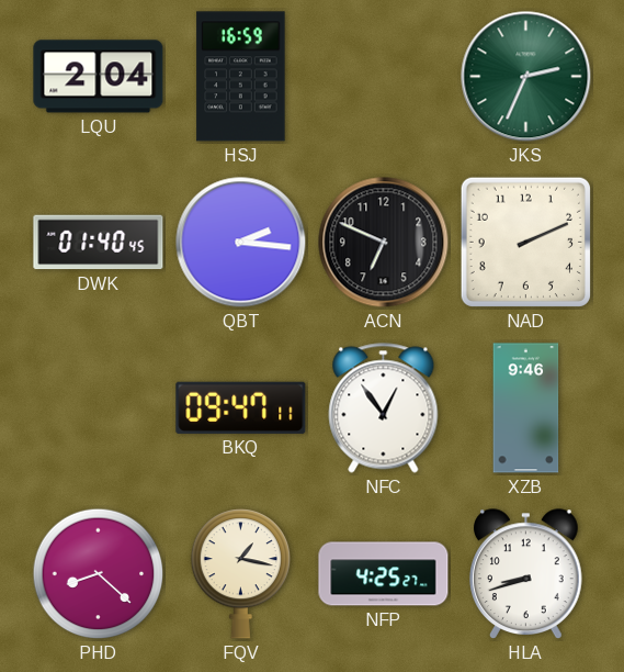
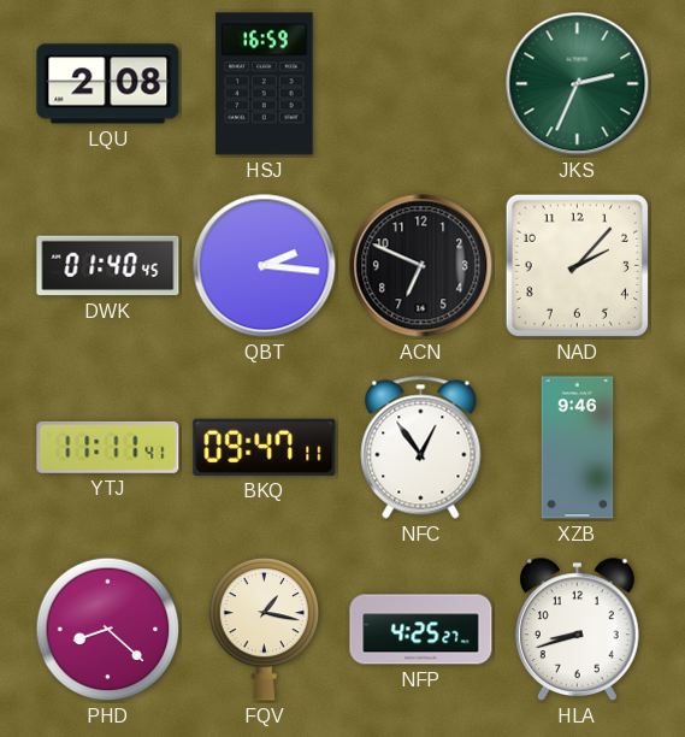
LQU: 2:04 -> 2:08 (108, 84)
NAD: 2:11 -> 2:07 (577, 265)
YTJ: none -> 11:11 (108, 447)
